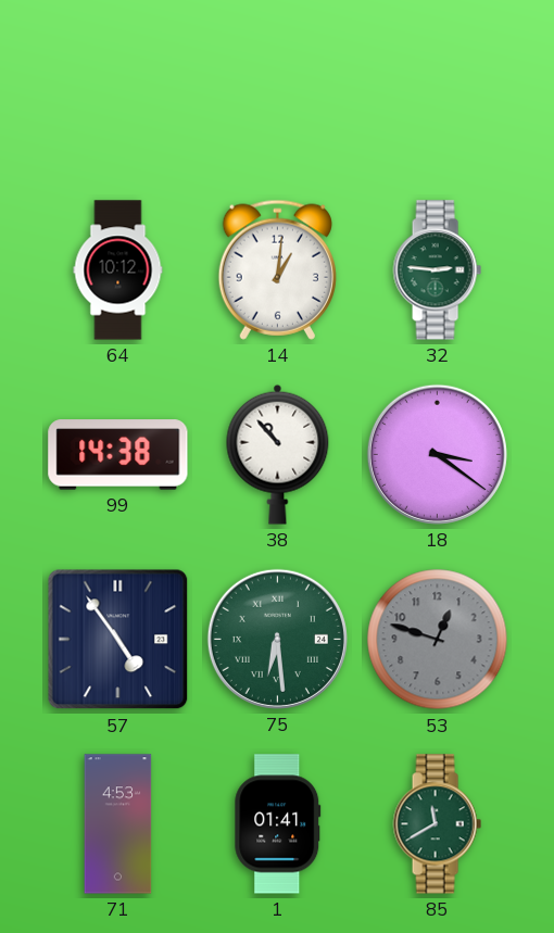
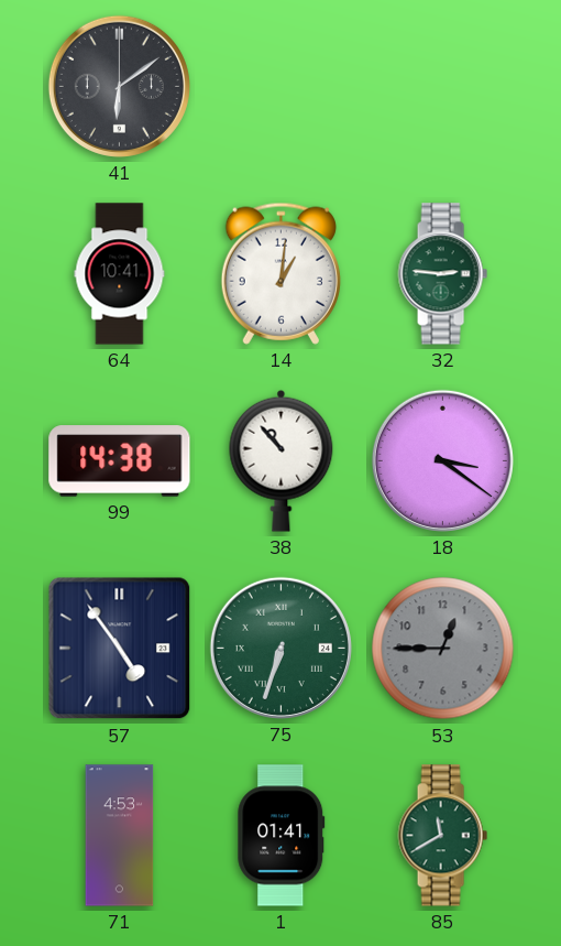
41: none -> 6:09 (119, 86)
64: 10:12 -> 10:41 (120, 274)
75: 6:29 -> 6:33 (280, 648)
53: 12:48 -> 12:45 (443, 649)
